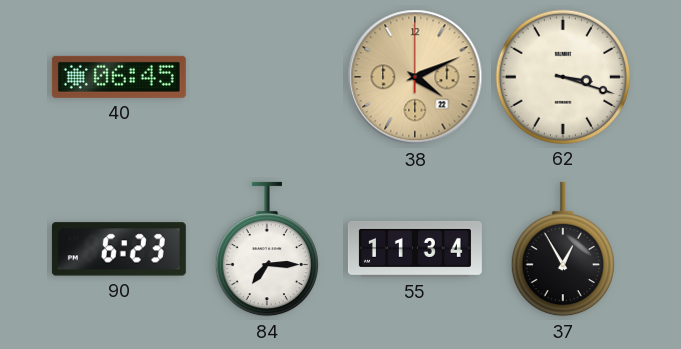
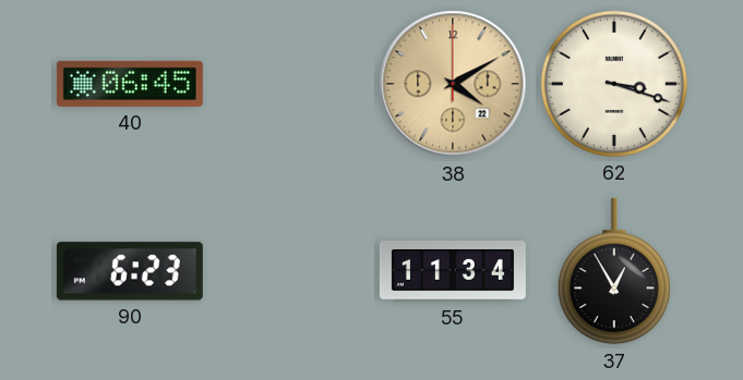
38: 4:11 -> 4:10 (453, 84)
84: 7:15 -> none (267, 249)
